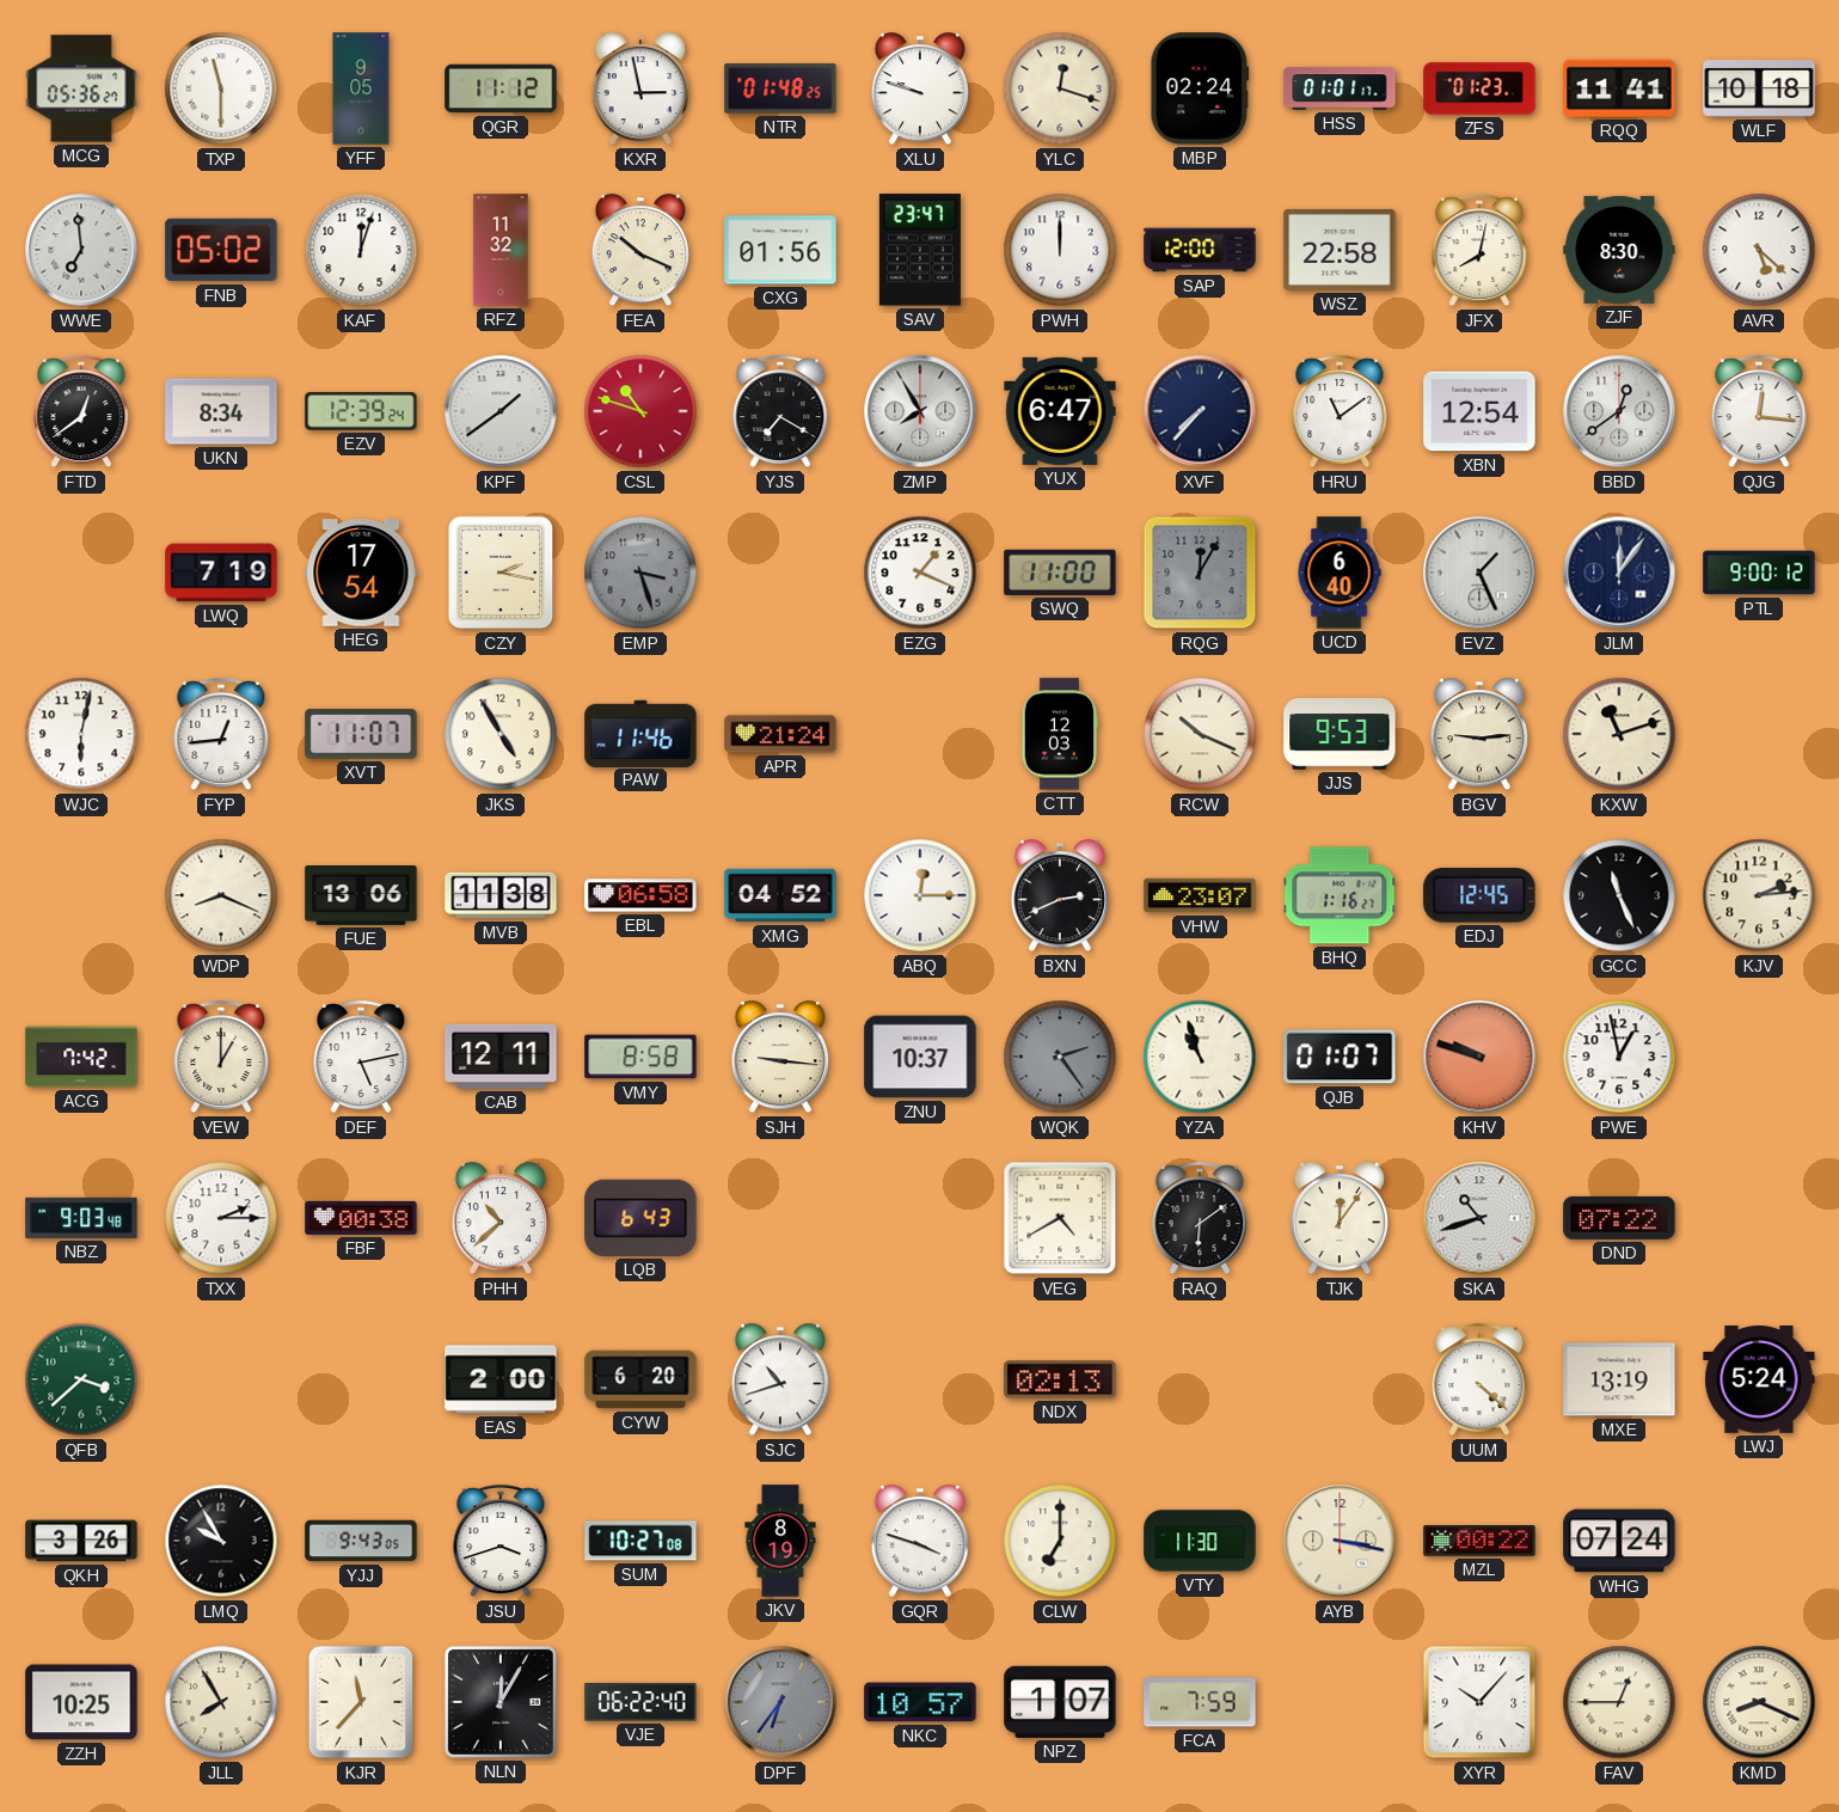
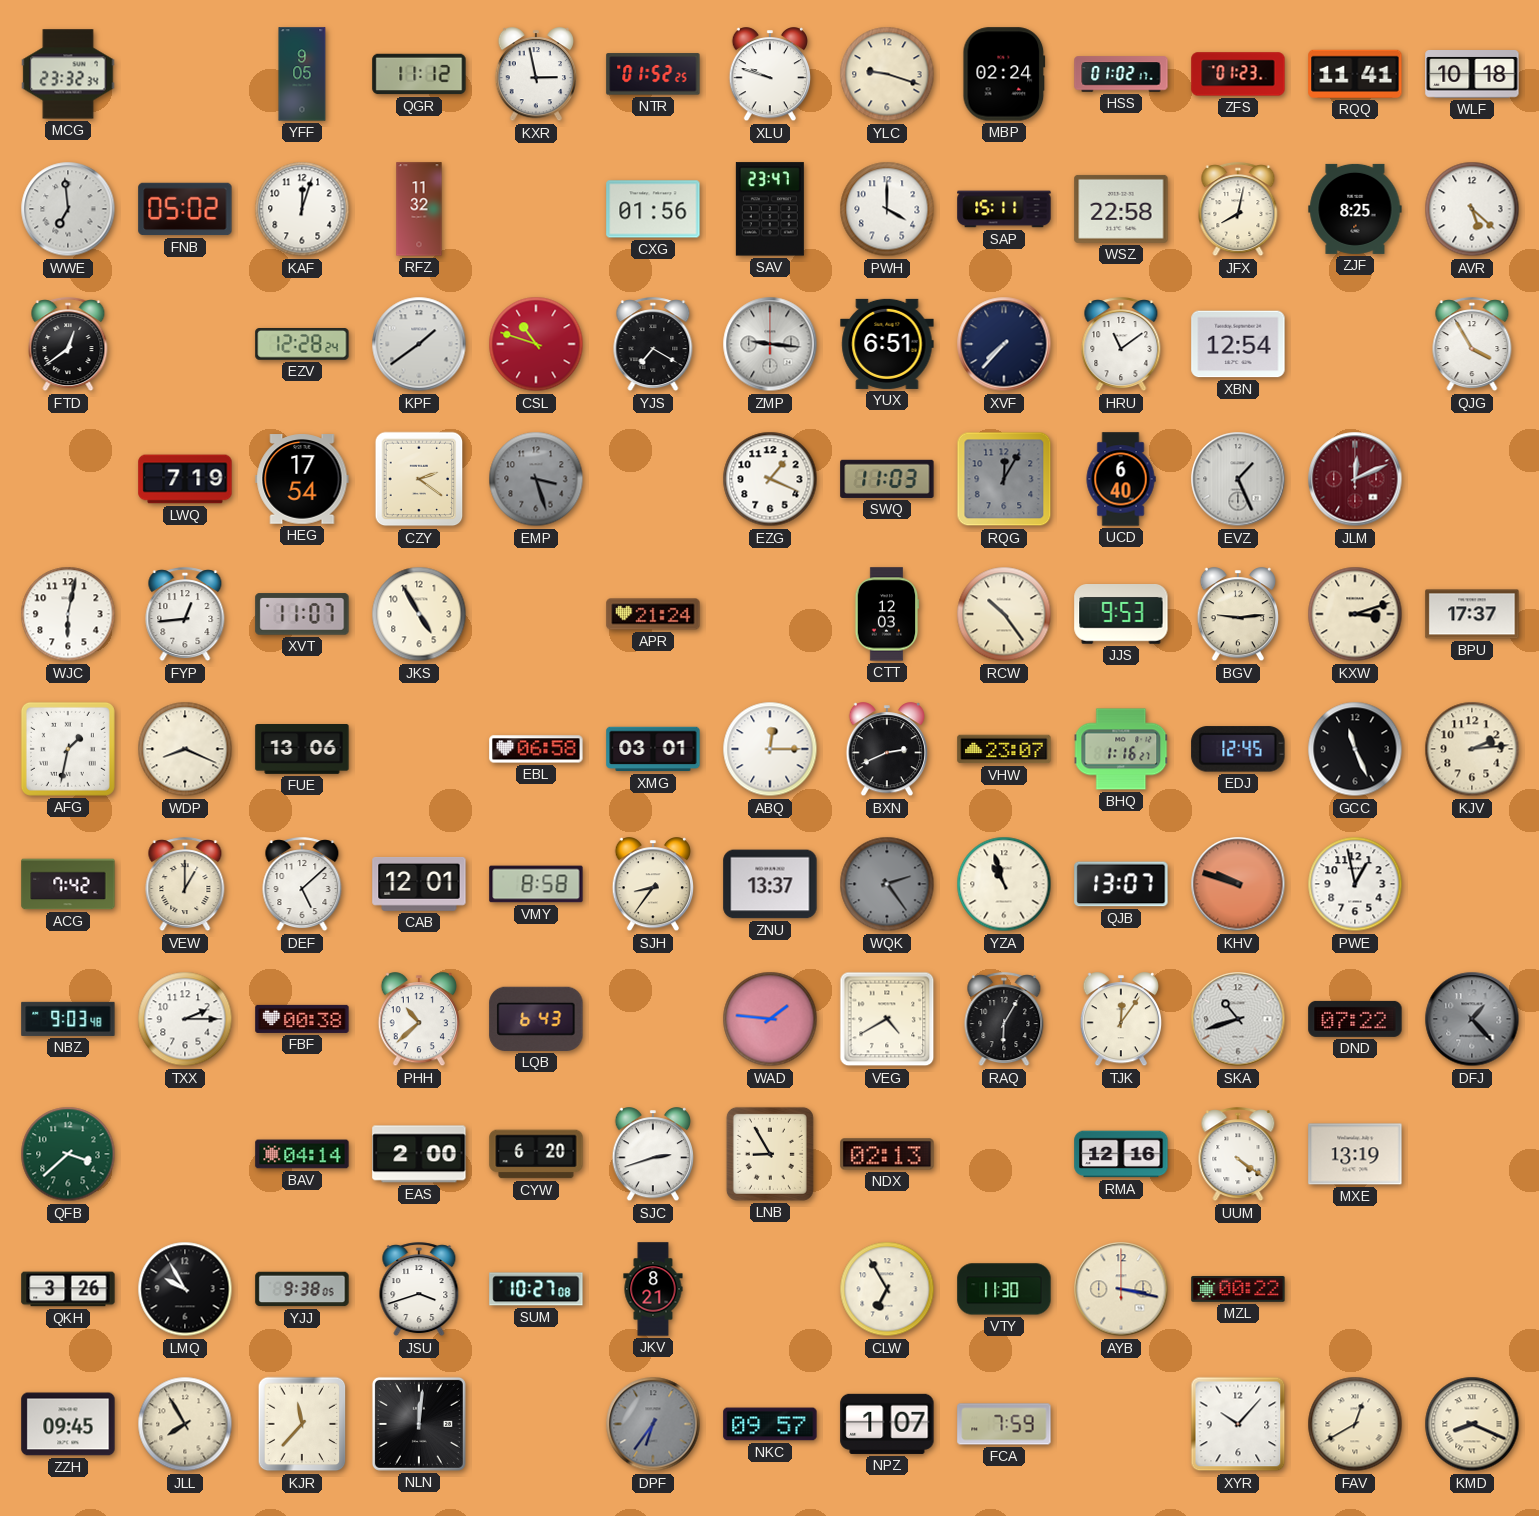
MCG: 05:36 -> 23:32 (68, 74)
TXP: 11:30 -> none (221, 88)
NTR: 01:48 -> 01:52 (653, 74)
YLC: 12:18 -> 9:18 (887, 74)
HSS: 01:01 -> 01:02 (1121, 74)
FEA: 10:19 -> none (639, 251)
PWH: 12:00 -> 4:00 (887, 209)
SAP: 12:00 -> 15:11 (1004, 209)
ZJF: 8:30 -> 8:25 (1355, 209)
UKN: 8:34 -> none (221, 411)
EZV: 12:39 -> 12:28 (302, 345)
ZMP: 7:55 -> 9:16 (770, 344)
YUX: 6:47 -> 6:51 (887, 344)
BBD: 12:39 -> none (1619, 411)
QJG: 12:16 -> 3:55 (1472, 345)
CZY: 2:17 -> 2:21 (419, 479)
SWQ: 11:00 -> 11:03 (887, 479)
JLM: 12:06 -> 12:11 (1355, 479)
JLM dial: navy -> burgundy (1355, 479)
PTL: 9:00 -> none (1759, 573)
PAW: 11:46 -> none (640, 733)
RCW: 10:19 -> 10:24 (1004, 614)
KXW: 11:12 -> 3:12 (1355, 614)
BPU: none -> 17:37 (1472, 614)
AFG: none -> 1:32 (68, 749)
MVB: 11:38 -> none (501, 895)
XMG: 04:52 -> 03:01 (653, 749)
DEF: 5:13 -> 5:08 (302, 885)
CAB: 12:11 -> 12:01 (419, 884)
SJH: 9:16 -> 8:36 (652, 885)
ZNU: 10:37 -> 13:37 (770, 884)
QJB: 01:07 -> 13:07 (1121, 884)
WAD: none -> 1:46 (770, 1019)
RAQ: 6:09 -> 6:05 (1004, 1020)
DFJ: none -> 1:23 (1472, 1019)
BAV: none -> 04:14 (302, 1154)
SJC: 10:42 -> 2:42 (652, 1155)
LNB: none -> 8:55 (770, 1154)
RMA: none -> 12:16 (1121, 1154)
UUM: 4:22 -> 4:21 (1238, 1155)
LWJ: 5:24 -> none (1759, 1381)
YJJ: 9:43 -> 9:38 (302, 1289)
JKV: 8:19 -> 8:21 (653, 1289)
GQR: 3:48 -> none (919, 1542)
CLW: 7:00 -> 6:55 (887, 1289)
WHG: 07:24 -> none (1619, 1541)
ZZH: 10:25 -> 09:45 (68, 1424)
NLN: 12:05 -> 12:01 (419, 1424)
VJE: 06:22 -> none (640, 1703)
NKC: 10:57 -> 09:57 (770, 1424)
FAV: 12:45 -> 12:40 (1355, 1424)
